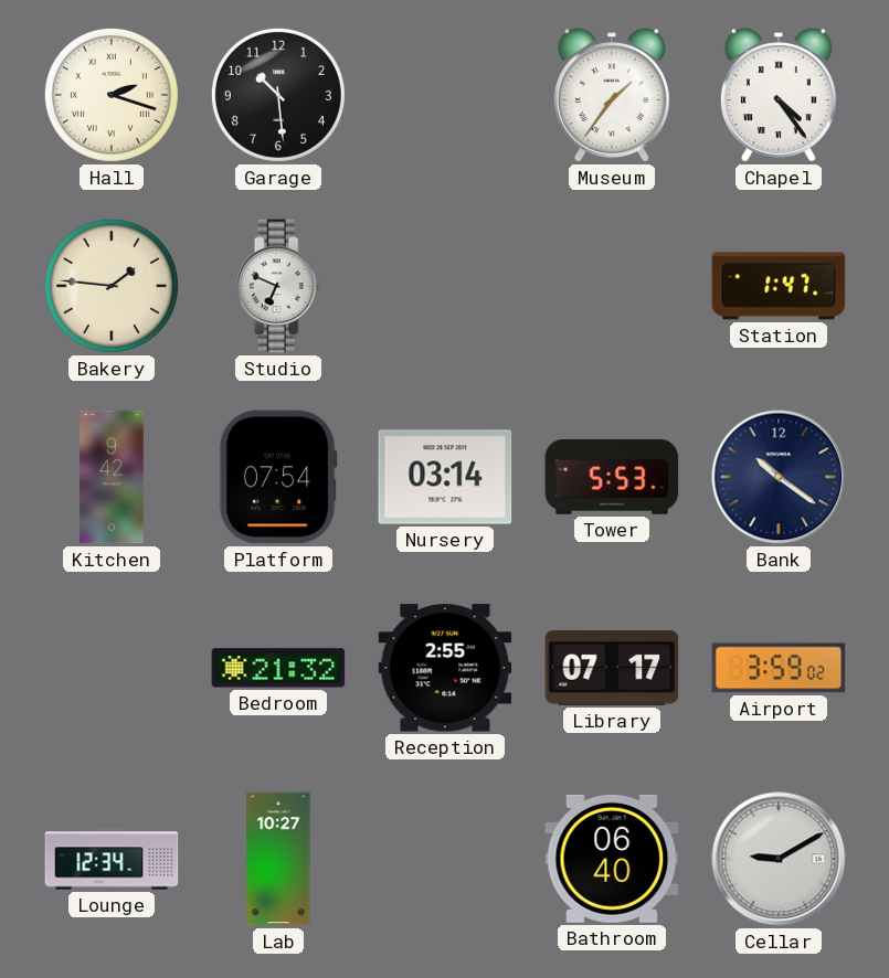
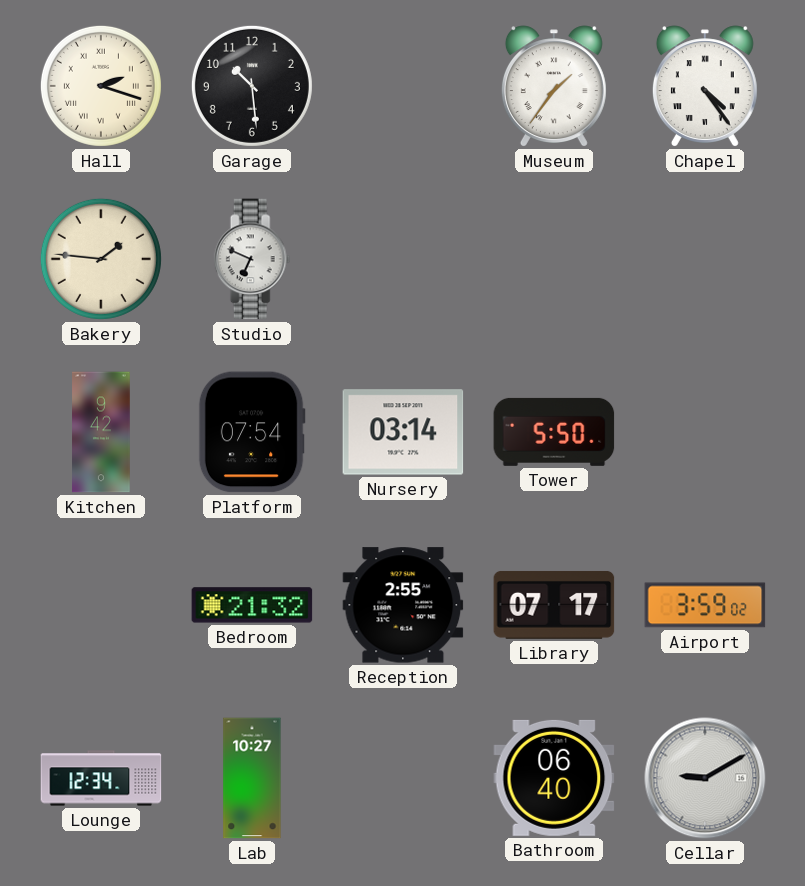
Station: 1:47 -> none (779, 286)
Tower: 5:53 -> 5:50 (554, 432)
Bank: 10:21 -> none (779, 477)
